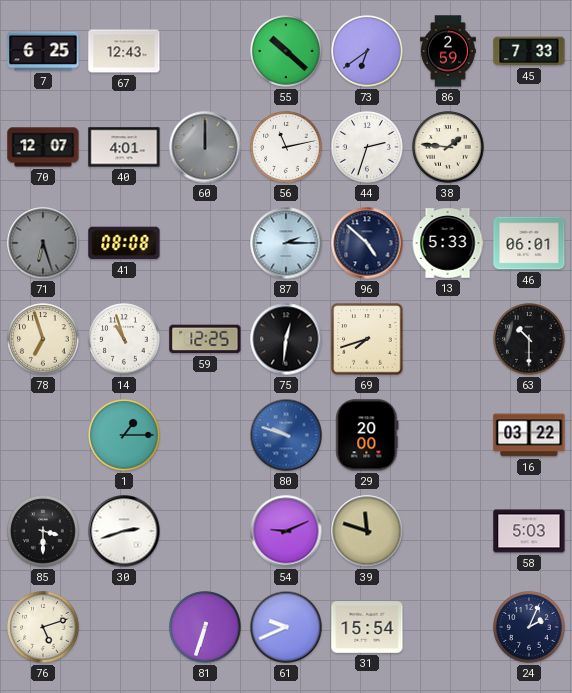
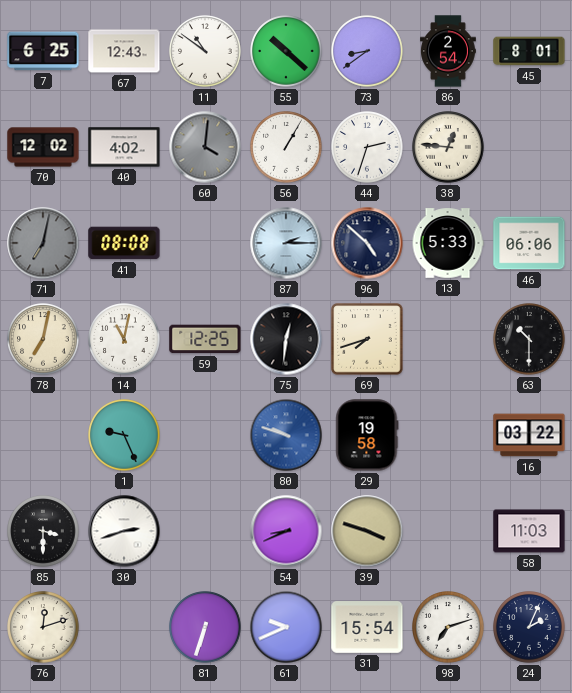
11: none -> 10:51 (205, 51)
73: 6:39 -> 8:39 (367, 51)
86: 2:59 -> 2:54 (448, 51)
45: 7:33 -> 8:01 (529, 51)
70: 12:07 -> 12:02 (43, 147)
40: 4:01 -> 4:02 (124, 147)
60: 12:00 -> 4:01 (205, 147)
56: 11:13 -> 1:05 (286, 147)
38: 1:46 -> 12:46 (448, 147)
71: 6:27 -> 7:02 (43, 243)
46: 06:01 -> 06:06 (529, 243)
78: 6:57 -> 7:02 (43, 339)
14: 10:57 -> 11:02 (124, 339)
1: 1:15 -> 9:26 (124, 435)
29: 20:00 -> 19:58 (367, 435)
54: 9:11 -> 8:41 (286, 531)
39: 11:48 -> 3:48 (367, 531)
58: 5:03 -> 11:03 (529, 531)
76: 5:12 -> 12:12 (43, 627)
98: none -> 7:12 (448, 627)
